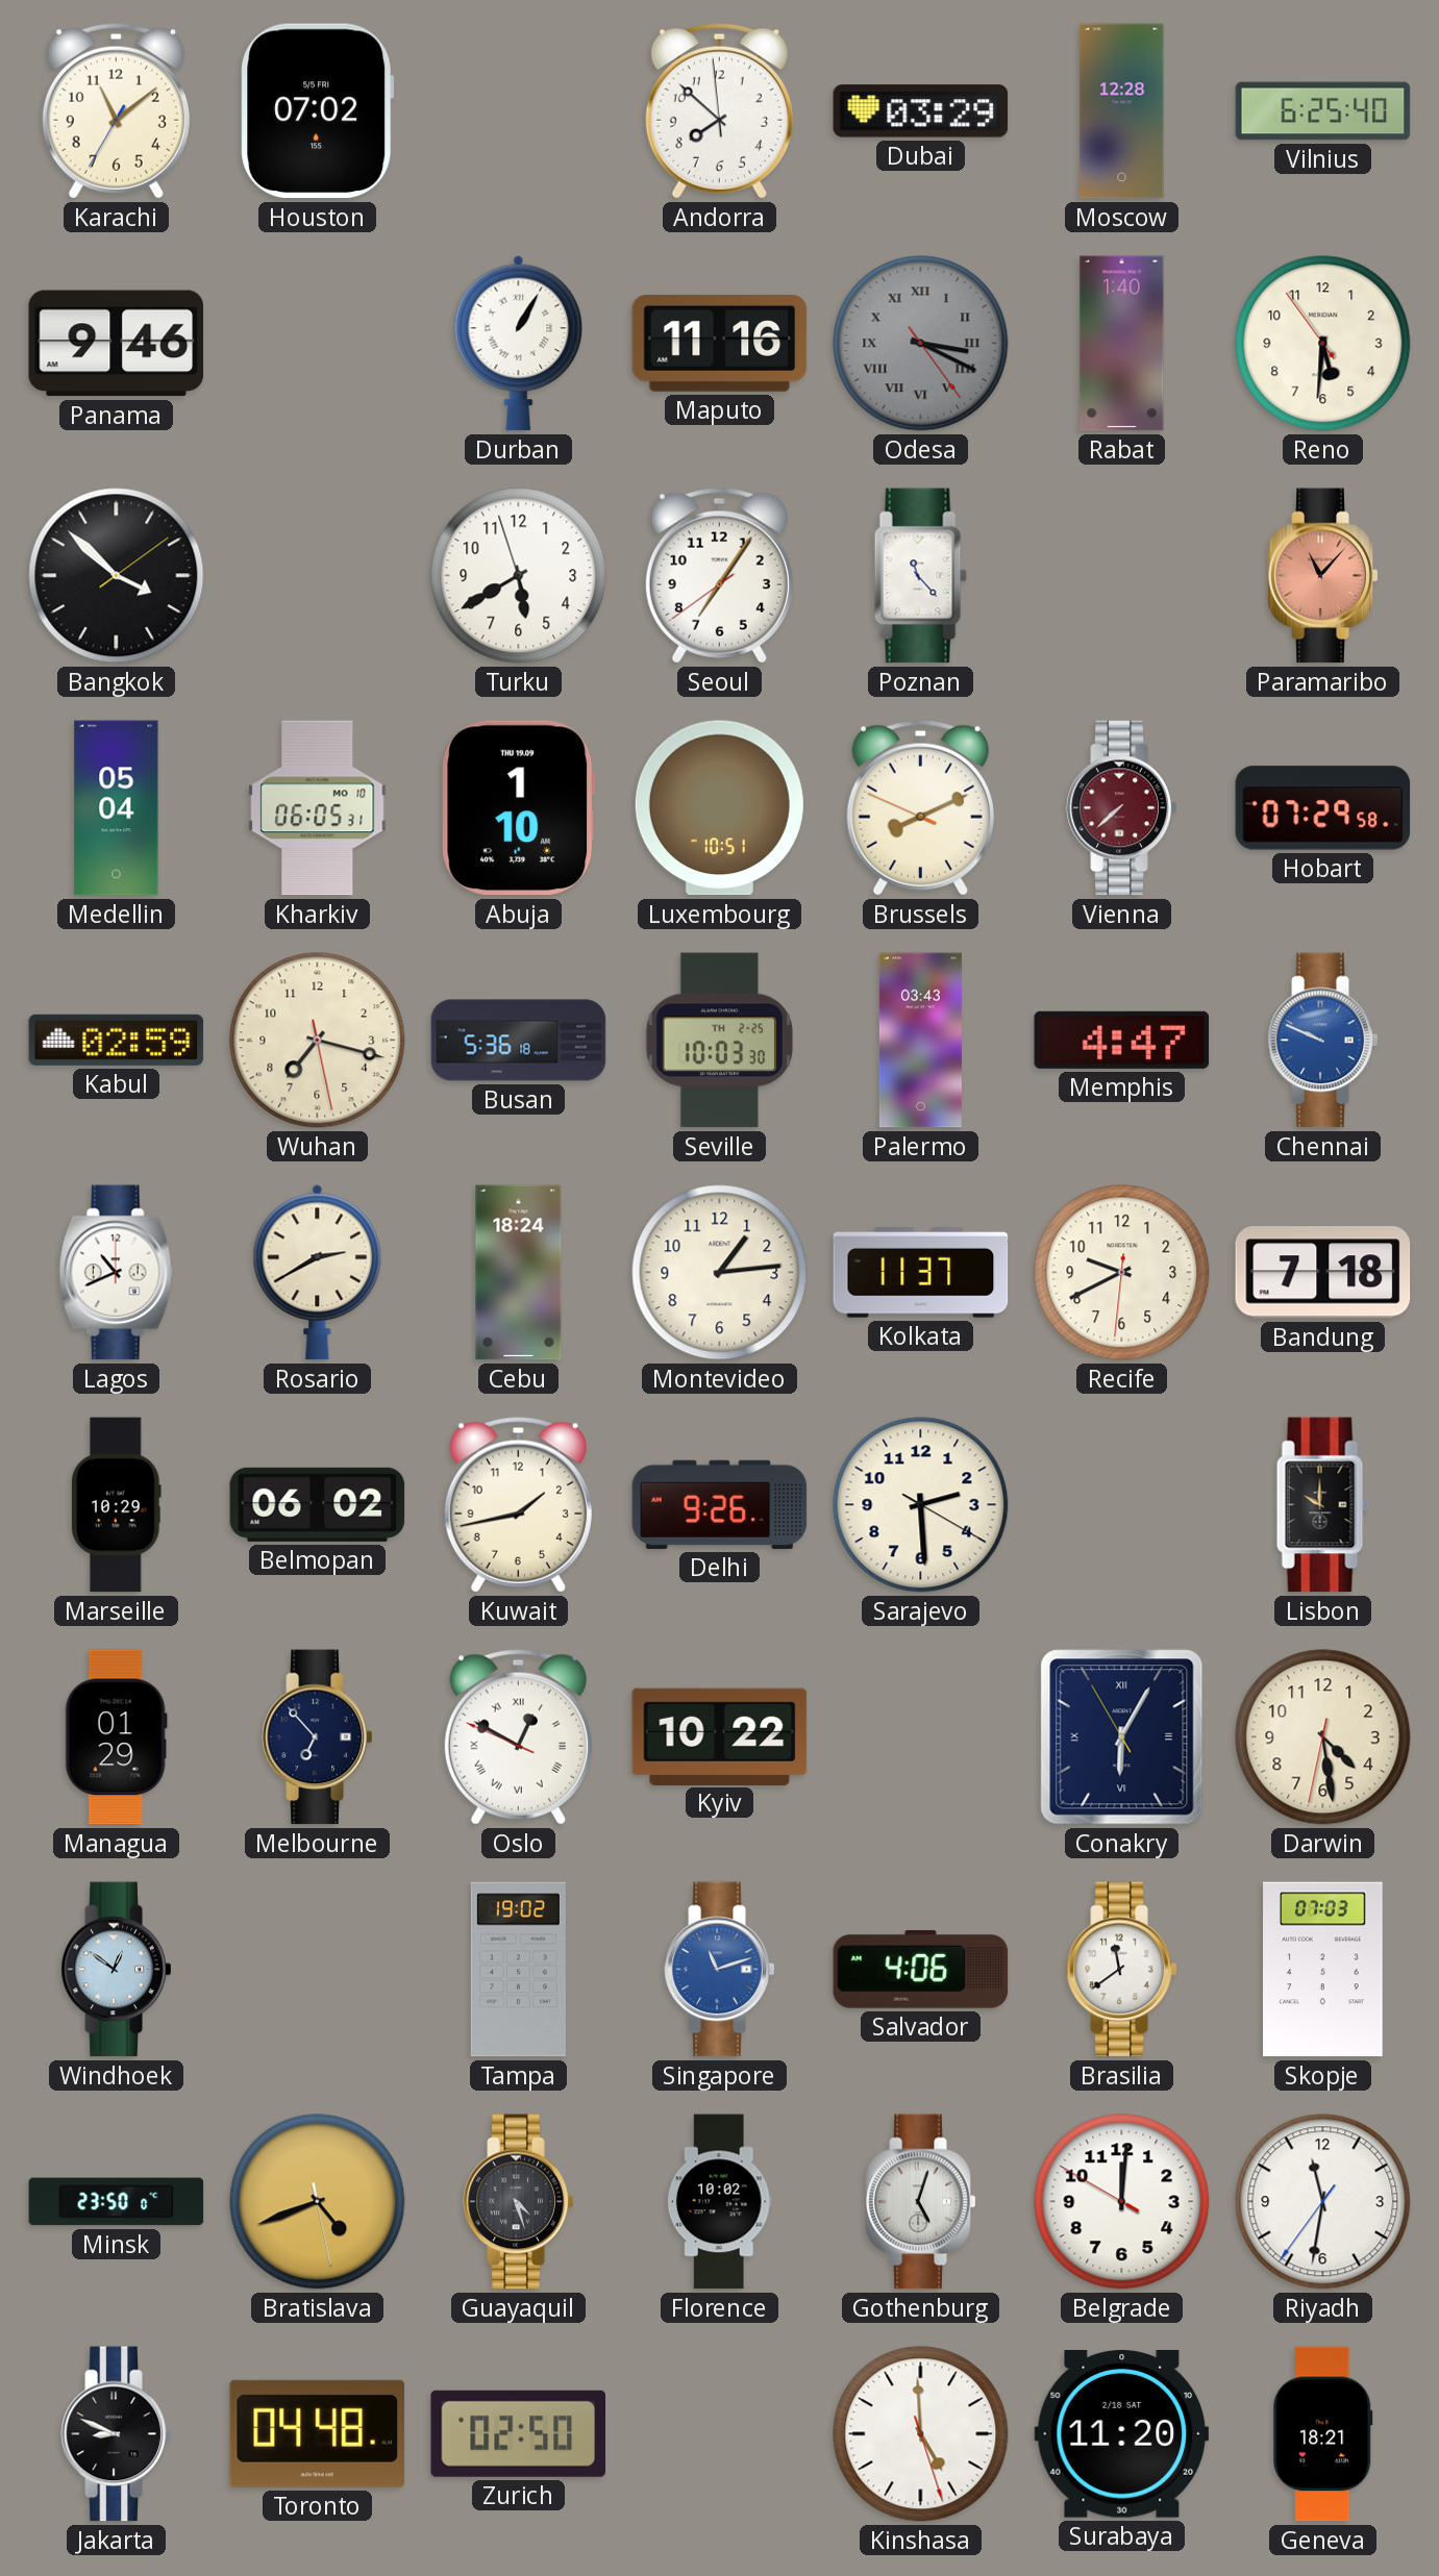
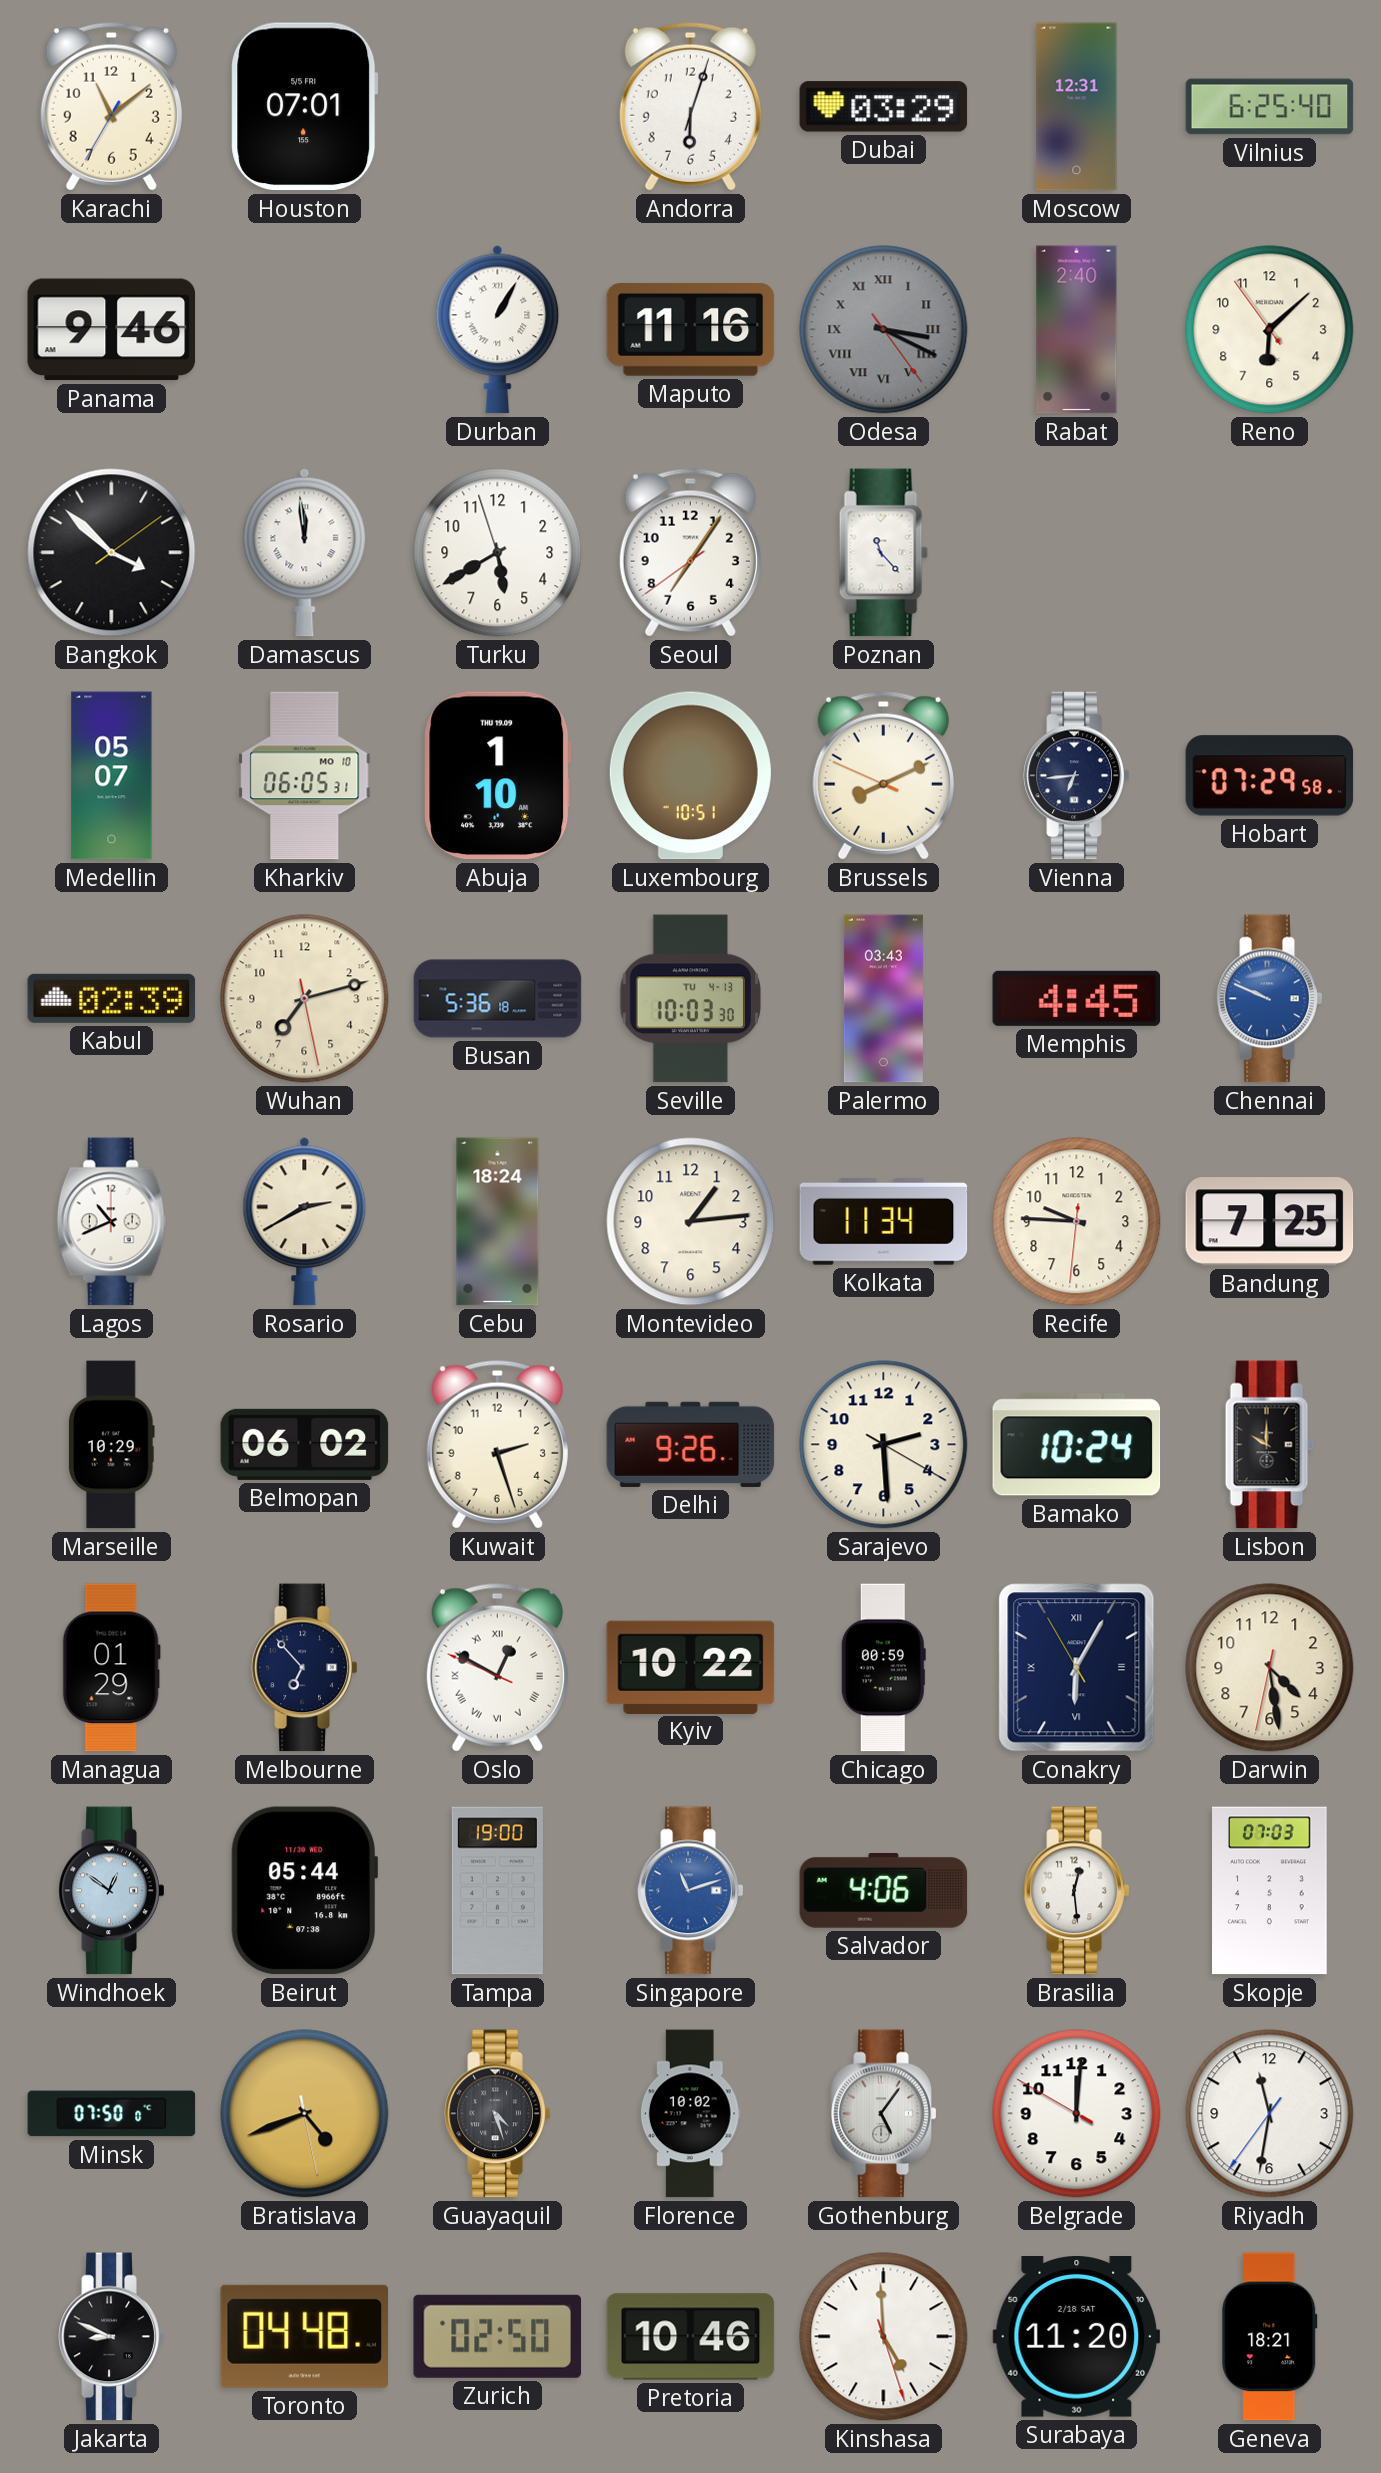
Houston: 07:02 -> 07:01 (305, 107)
Andorra: 7:51 -> 6:03 (690, 107)
Moscow: 12:28 -> 12:31 (1077, 107)
Rabat: 1:40 -> 2:40 (1077, 330)
Reno: 5:30 -> 6:07 (1270, 330)
Damascus: none -> 11:59 (305, 552)
Paramaribo: 11:07 -> none (1323, 576)
Medellin: 05:04 -> 05:07 (112, 776)
Vienna: 7:38 -> 6:44 (1077, 776)
Vienna dial: burgundy -> navy (1077, 776)
Kabul: 02:59 -> 02:39 (112, 998)
Wuhan: 7:17 -> 7:12 (305, 999)
Seville date: TH 2-25 -> TU 4-13 (690, 999)
Memphis: 4:47 -> 4:45 (1077, 998)
Kolkata: 11:37 -> 11:34 (884, 1222)
Recife: 9:40 -> 9:45 (1077, 1222)
Bandung: 7:18 -> 7:25 (1270, 1222)
Kuwait: 1:43 -> 2:27 (497, 1445)
Bamako: none -> 10:24 (1077, 1445)
Chicago: none -> 00:59 (883, 1668)
Beirut: none -> 05:44 (304, 1891)
Tampa: 19:02 -> 19:00 (497, 1891)
Brasilia: 11:39 -> 12:29 (1077, 1891)
Minsk: 23:50 -> 07:50 (112, 2114)
Gothenburg: 5:03 -> 5:06 (884, 2114)
Pretoria: none -> 10:46 (691, 2337)
